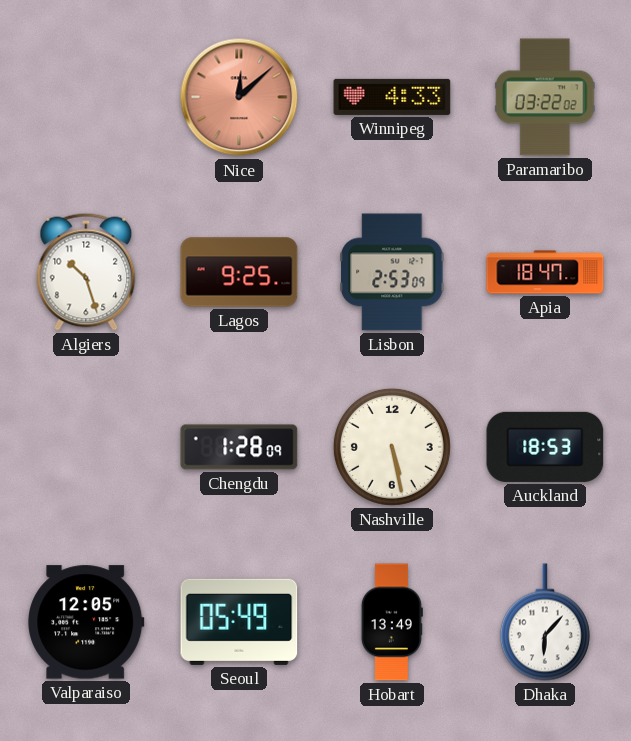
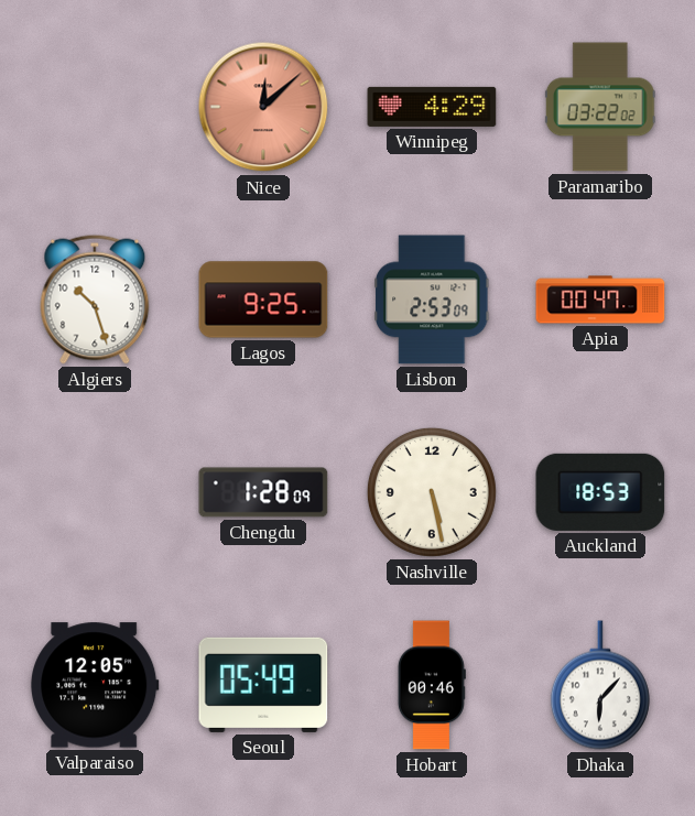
Winnipeg: 4:33 -> 4:29 (432, 107)
Apia: 18:47 -> 00:47 (600, 300)
Hobart: 13:49 -> 00:46 (432, 685)
